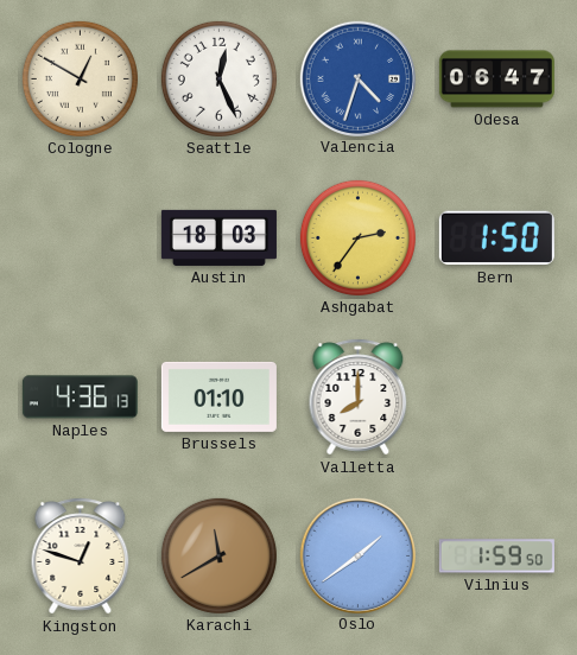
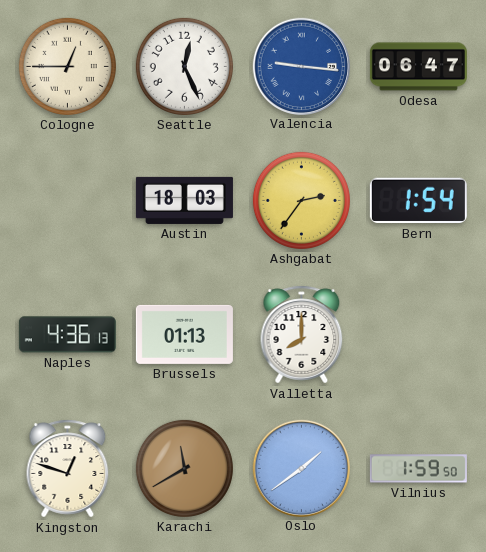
Cologne: 12:50 -> 12:45 (67, 66)
Valencia: 4:33 -> 9:16 (301, 66)
Bern: 1:50 -> 1:54 (418, 201)
Brussels: 01:10 -> 01:13 (184, 334)
